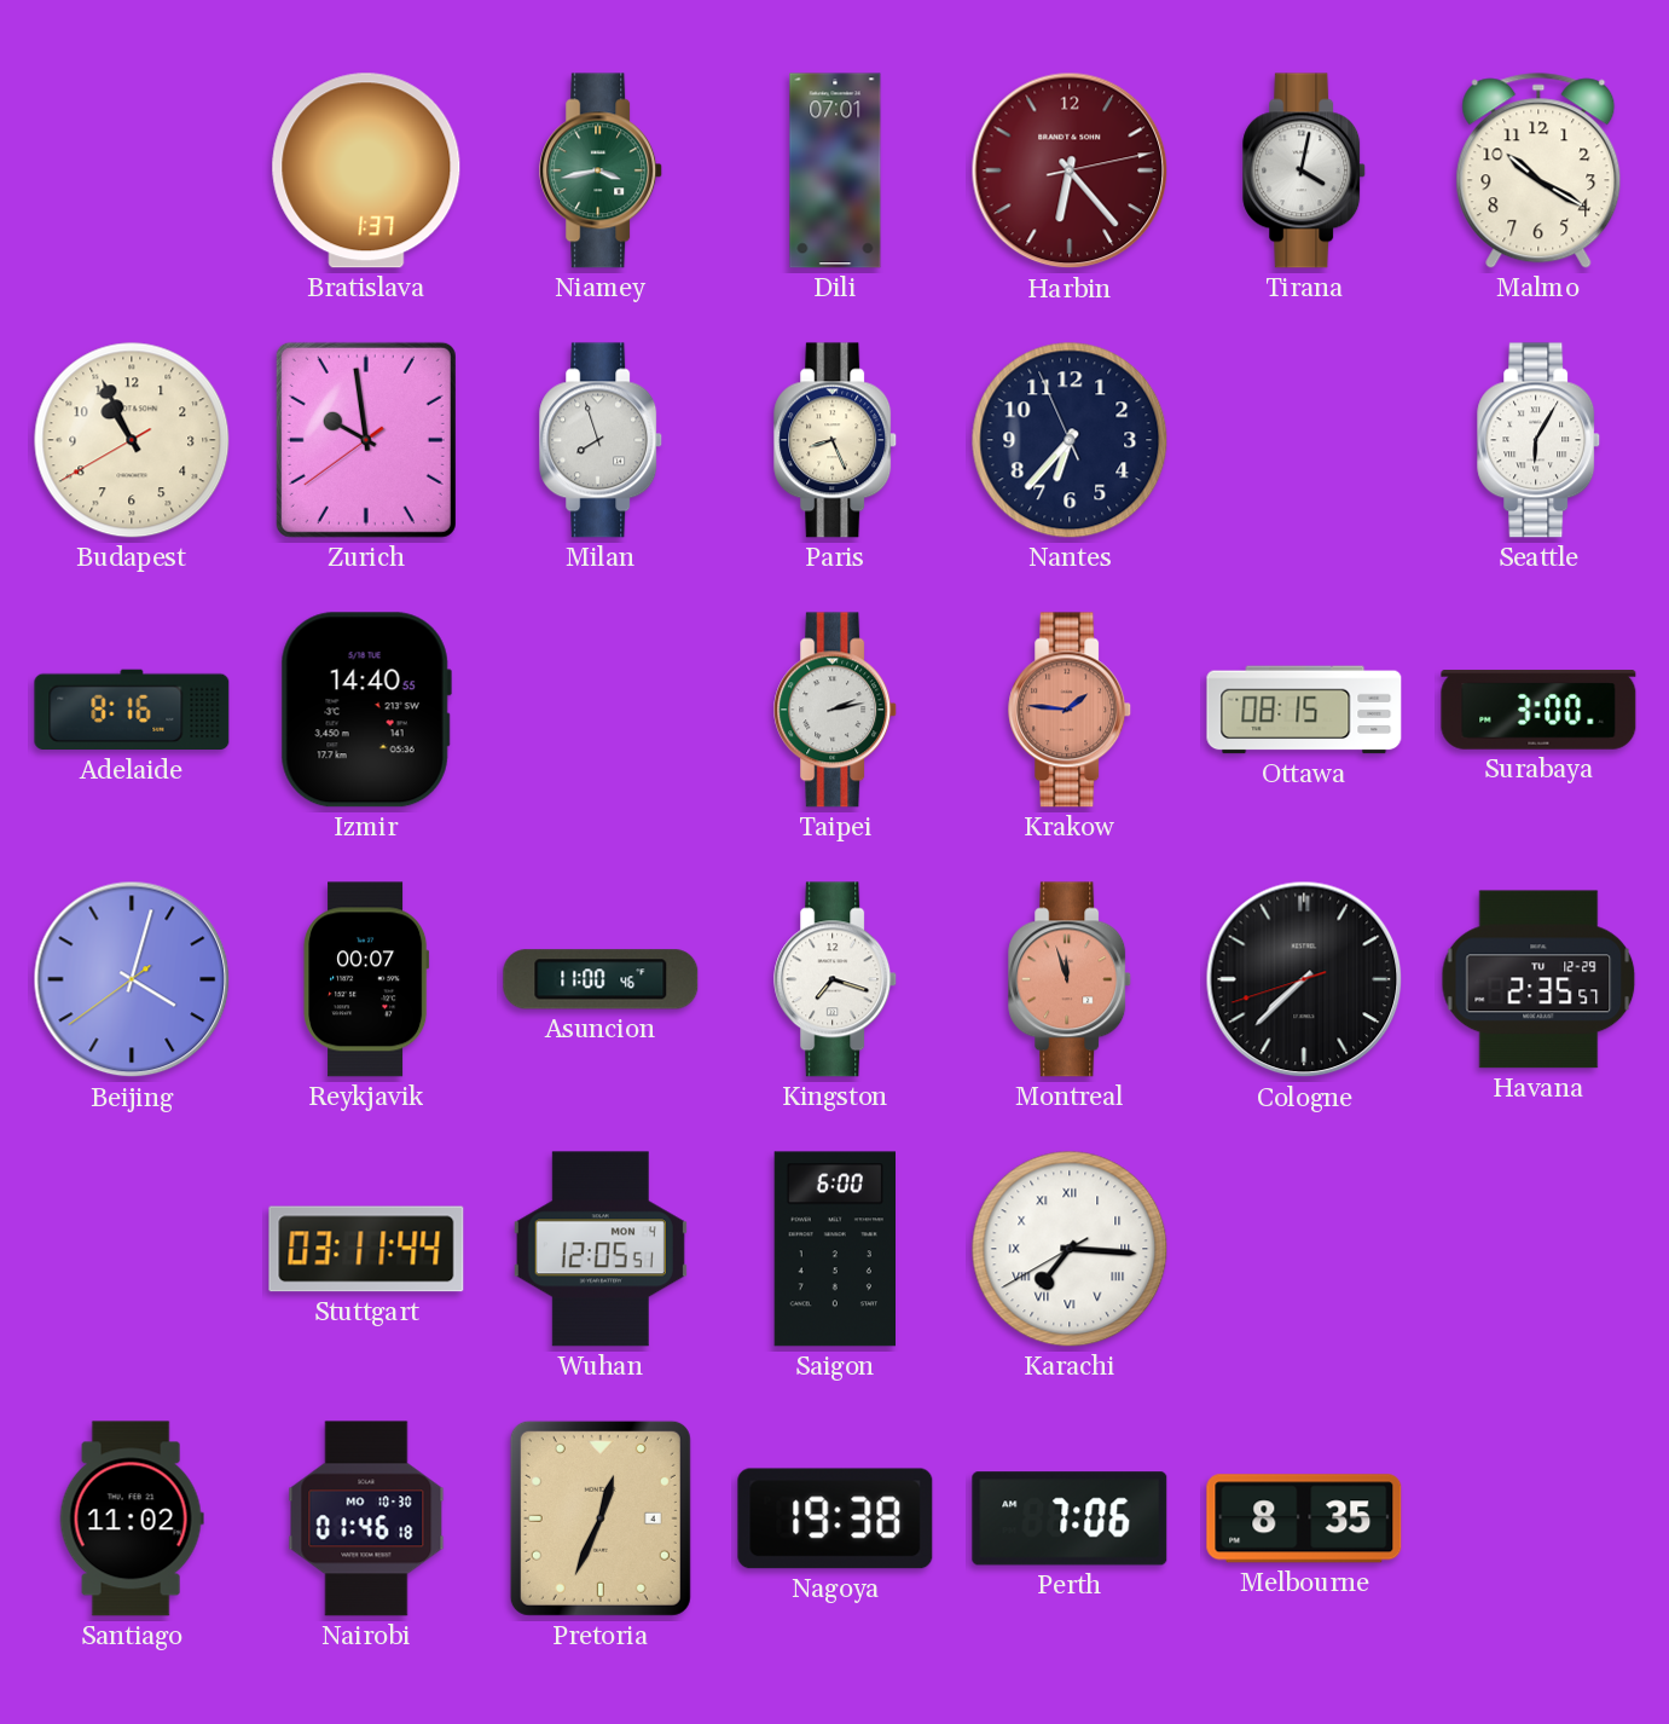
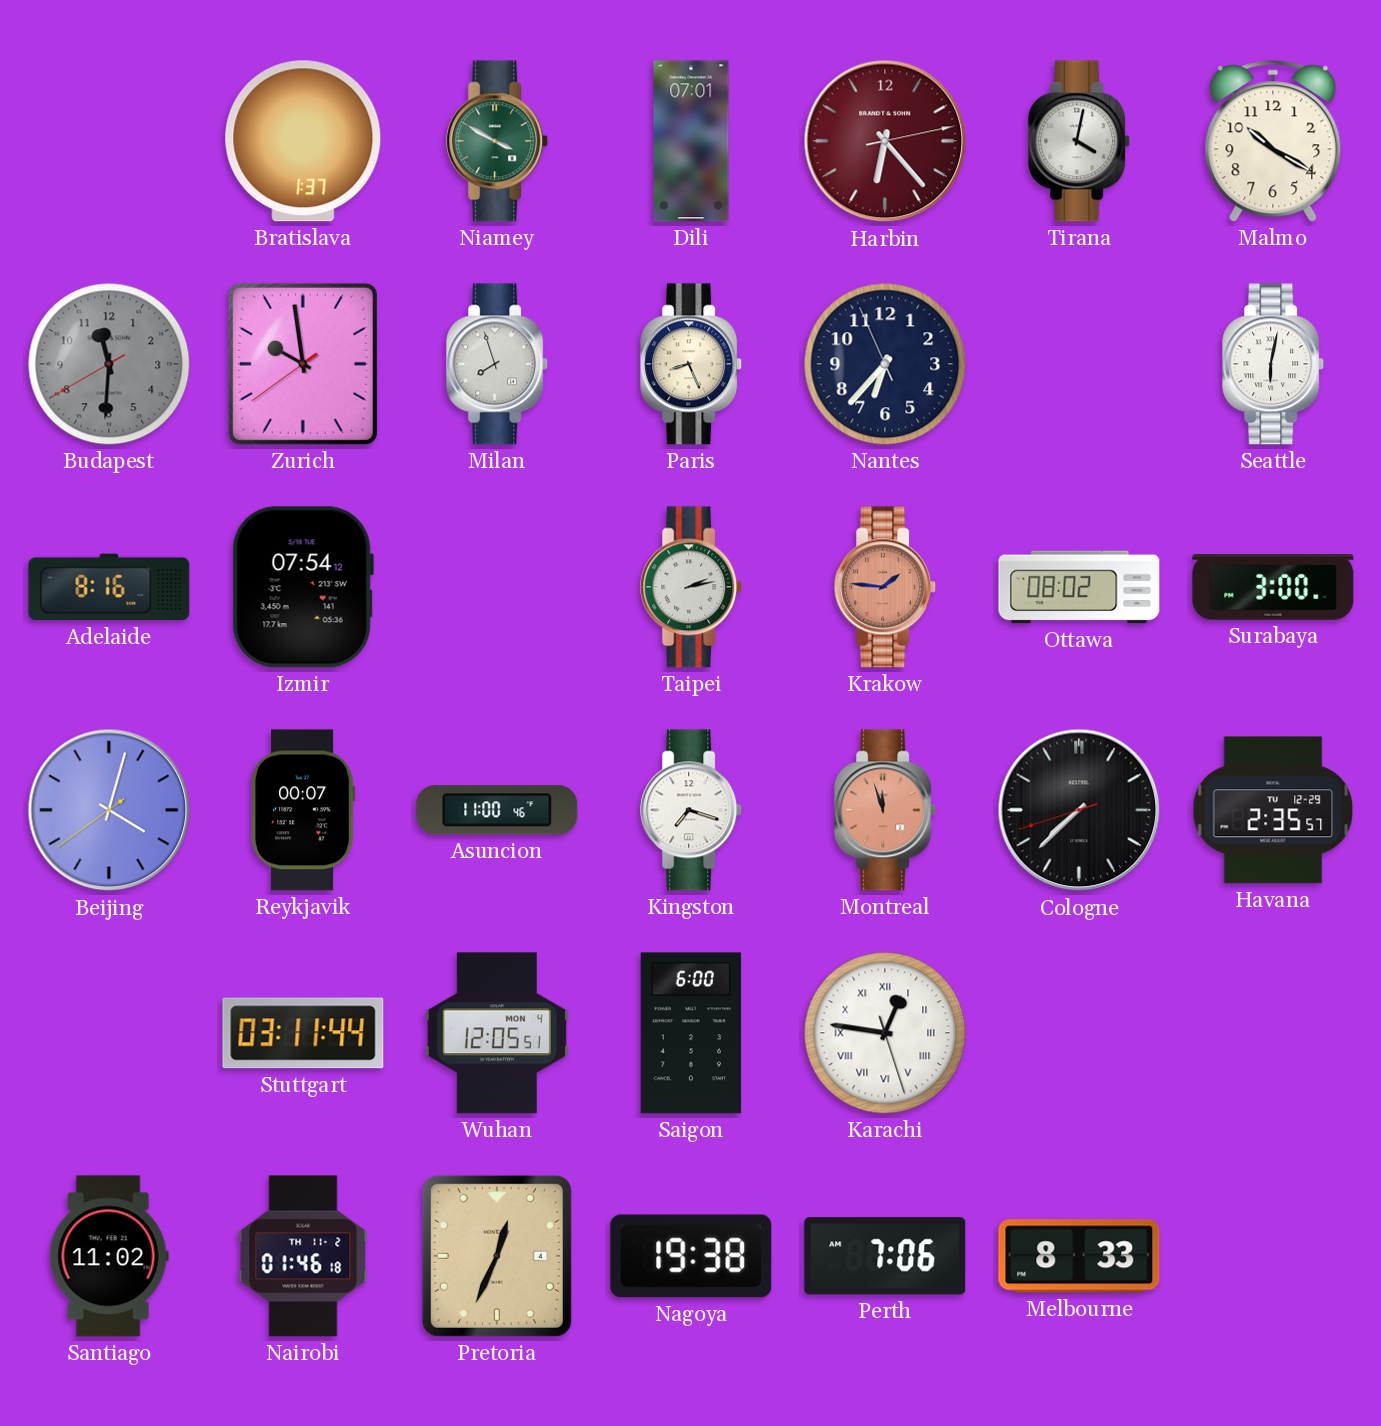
Niamey: 3:43 -> 3:50 (498, 141)
Budapest: 10:55 -> 11:30 (109, 364)
Budapest dial: cream -> grey (109, 364)
Seattle: 6:05 -> 6:02 (1274, 364)
Izmir: 14:40 -> 07:54 (303, 587)
Ottawa: 08:15 -> 08:02 (1079, 587)
Karachi: 7:15 -> 12:46 (885, 1033)
Nairobi date: MO 10-30 -> TH 11-2 (303, 1256)
Melbourne: 8:35 -> 8:33 (1079, 1256)
